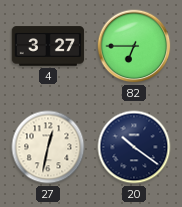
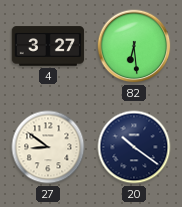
82: 6:45 -> 6:29 (134, 46)
27: 12:32 -> 8:51 (48, 147)
